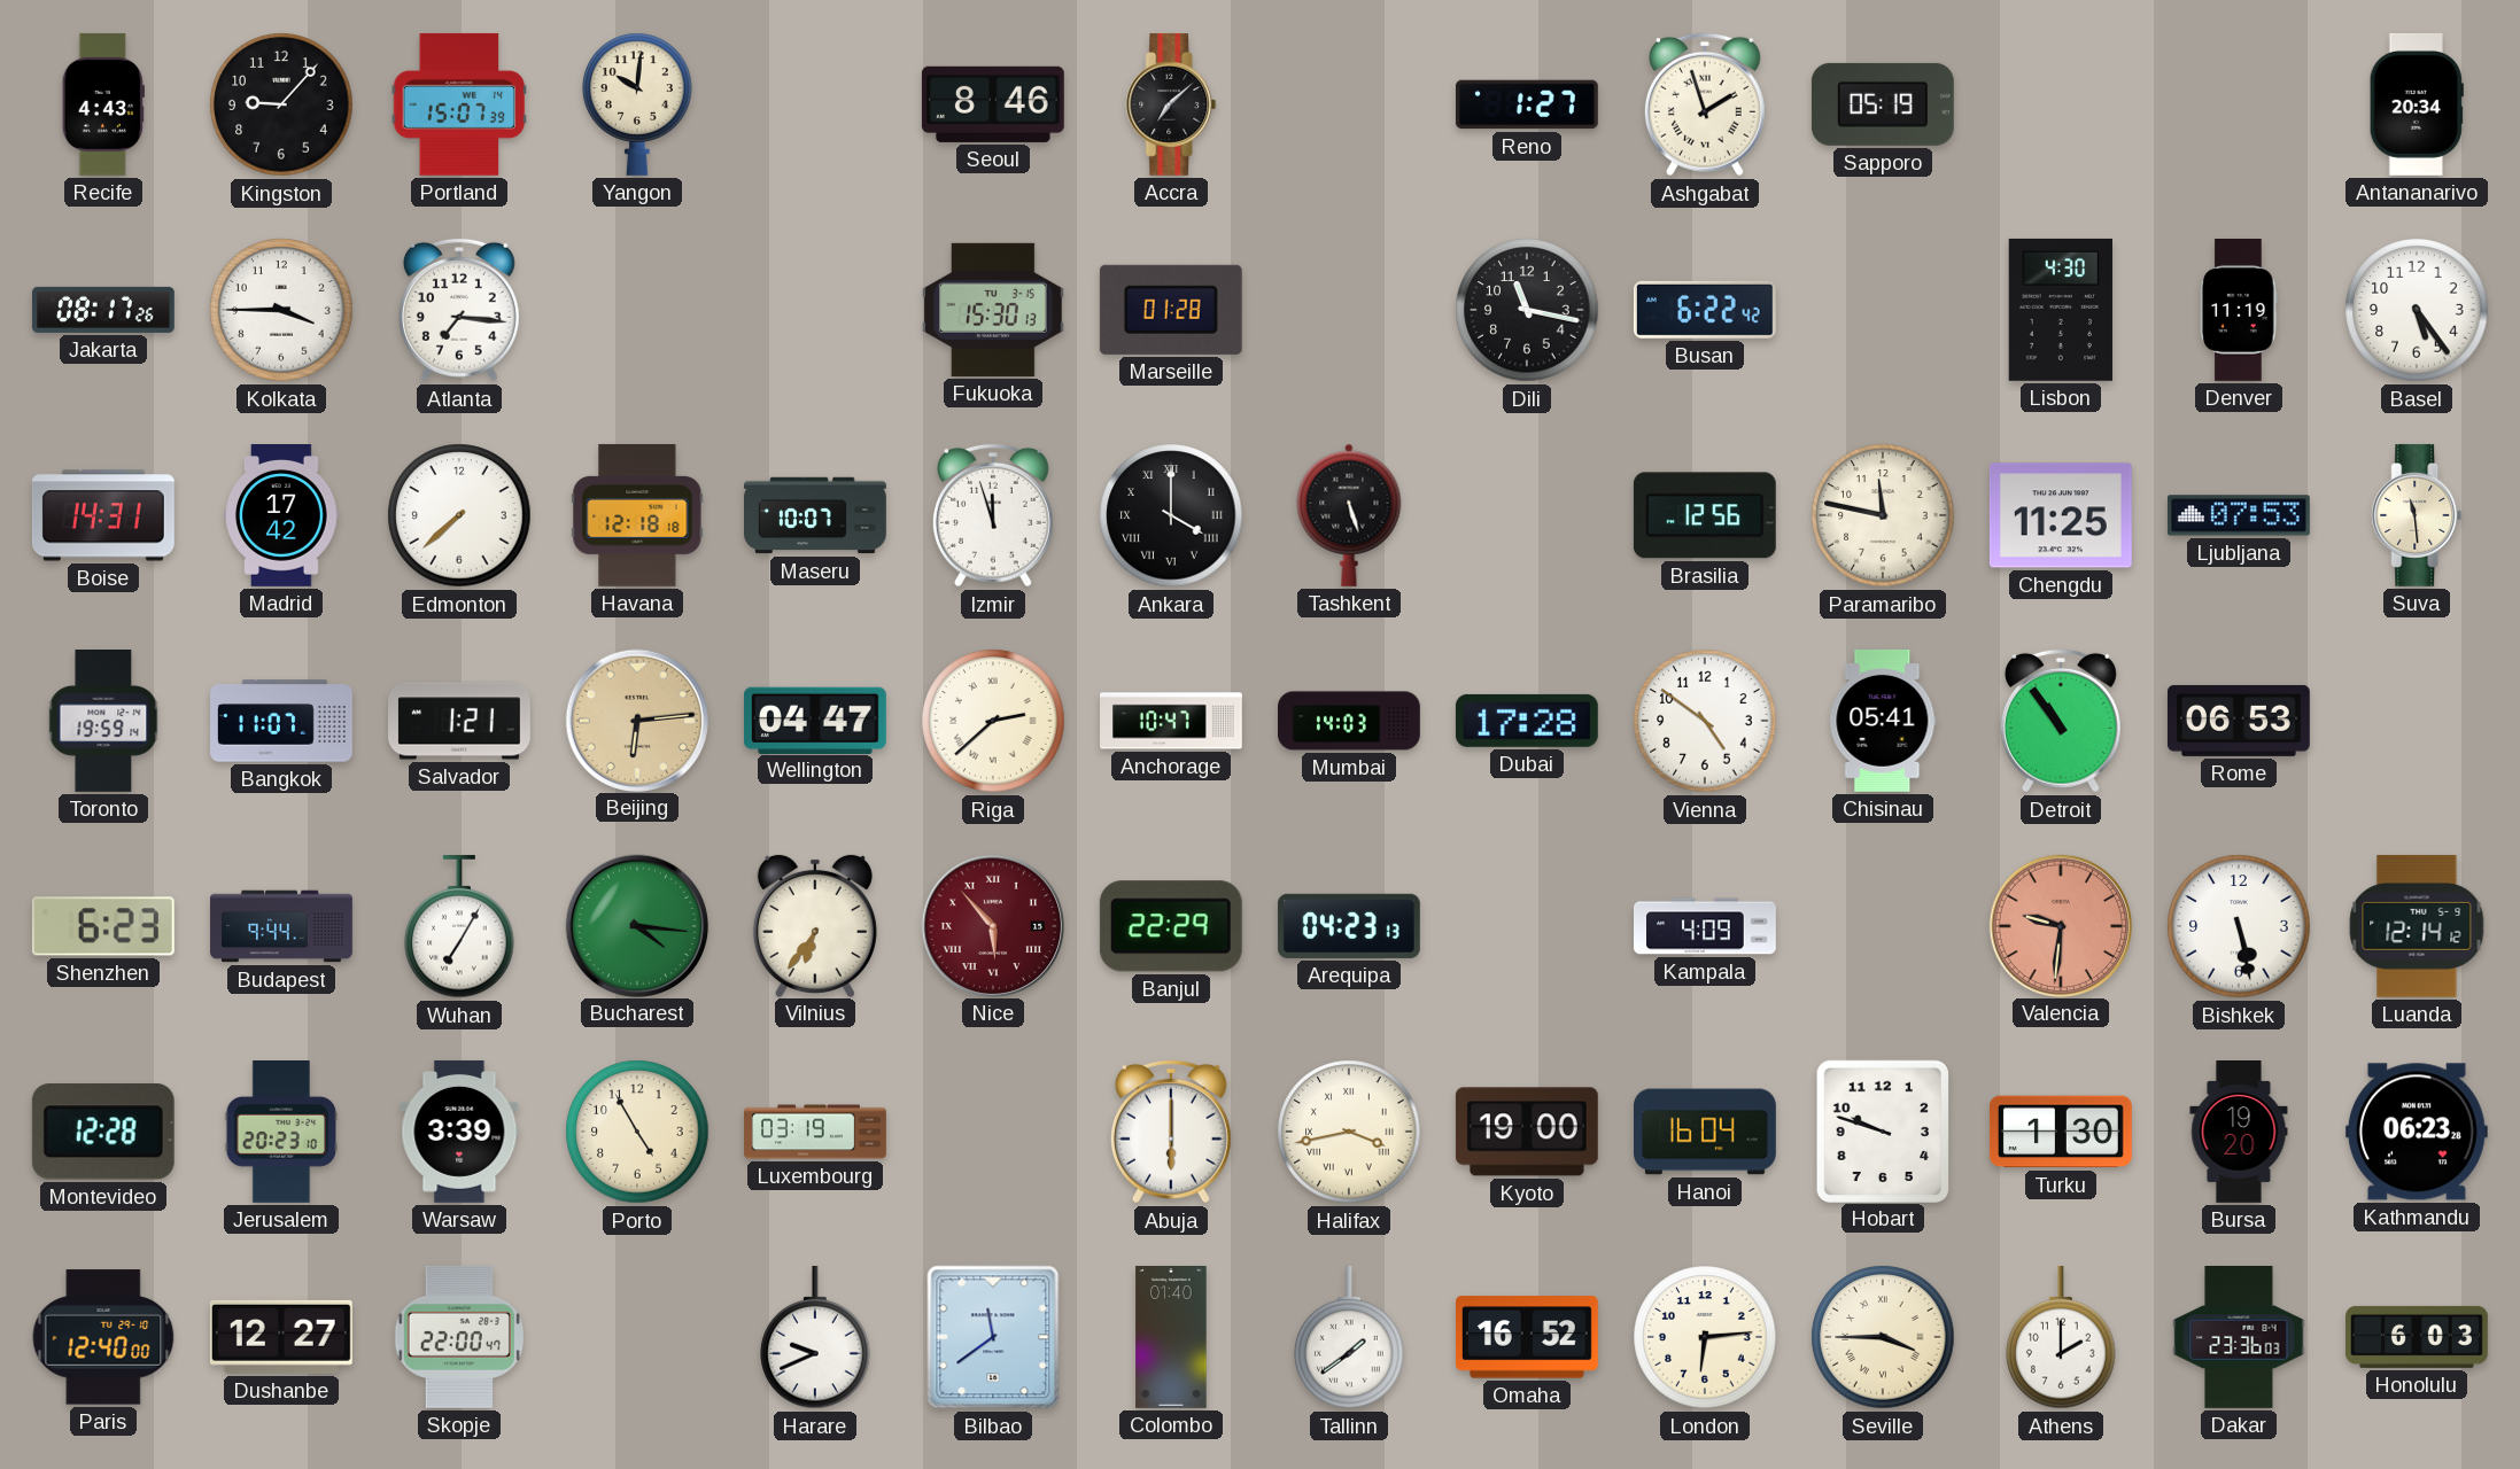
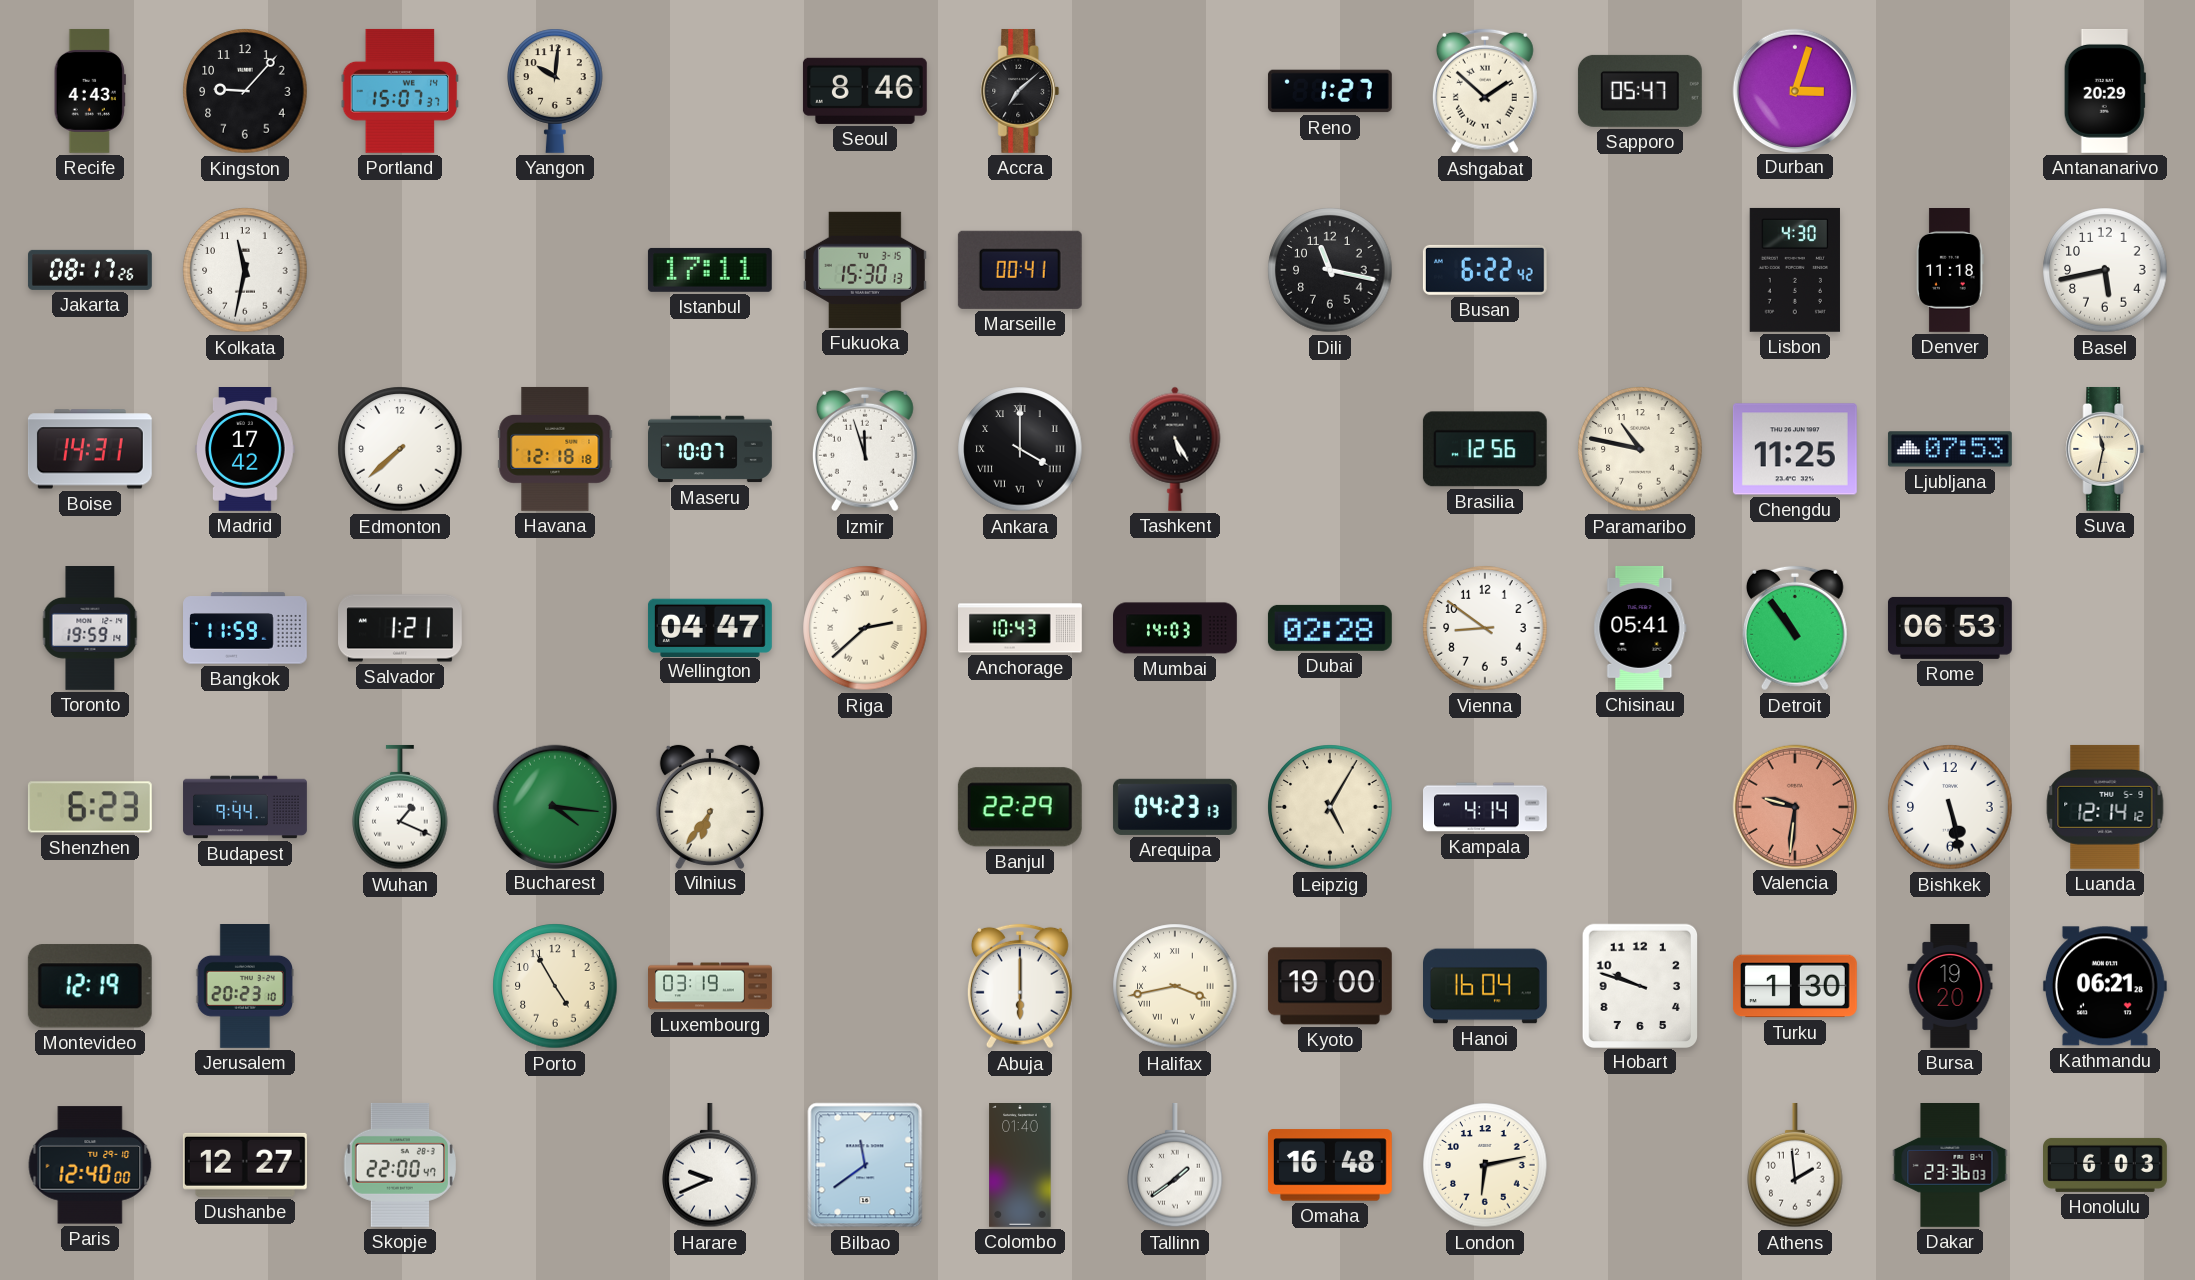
Portland: 15:07:39 -> 15:07:37 (400, 91)
Ashgabat: 1:57 -> 1:52 (1485, 91)
Sapporo: 05:19 -> 05:47 (1640, 91)
Durban: none -> 3:03 (1795, 90)
Antananarivo: 20:34 -> 20:29 (2105, 91)
Kolkata: 3:45 -> 11:32 (245, 270)
Atlanta: 7:16 -> none (459, 310)
Istanbul: none -> 17:11 (710, 270)
Marseille: 01:28 -> 00:41 (1020, 270)
Denver: 11:19 -> 11:18 (1951, 271)
Basel: 5:24 -> 5:43 (2105, 270)
Tashkent: 5:27 -> 5:25 (1175, 449)
Paramaribo: 11:47 -> 10:47 (1640, 449)
Suva: 11:29 -> 11:32 (2105, 449)
Bangkok: 11:07 -> 11:59 (246, 628)
Beijing: 6:14 -> none (637, 720)
Anchorage: 10:47 -> 10:43 (1021, 628)
Dubai: 17:28 -> 02:28 (1330, 628)
Vienna: 4:51 -> 8:51 (1485, 628)
Wuhan: 7:05 -> 1:19 (400, 807)
Nice: 5:53 -> none (993, 925)
Leipzig: none -> 5:05 (1330, 807)
Kampala: 4:09 -> 4:14 (1486, 807)
Montevideo: 12:28 -> 12:19 (90, 986)
Warsaw: 3:39 -> none (459, 1132)
Kathmandu: 06:23 -> 06:21 (2105, 986)
Omaha: 16:52 -> 16:48 (1330, 1165)
London: 6:14 -> 6:13 (1485, 1165)
Seville: 3:45 -> none (1883, 1337)
Athens: 2:00 -> 1:59 (1795, 1165)
